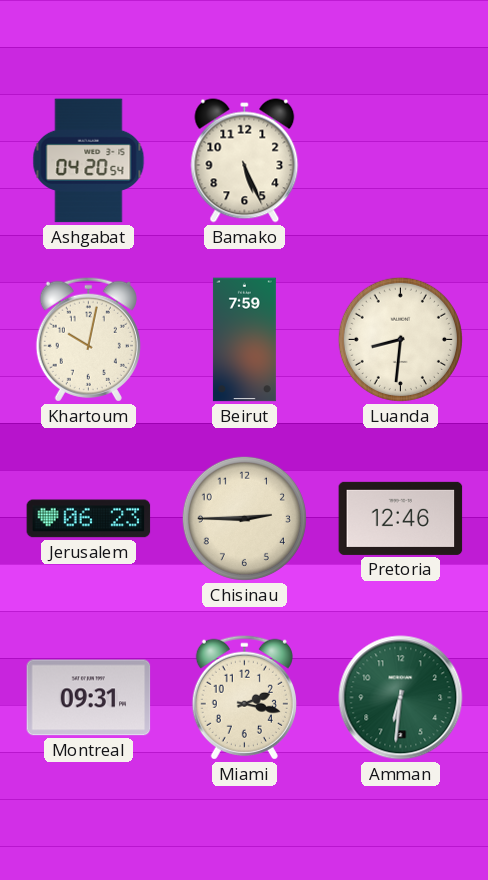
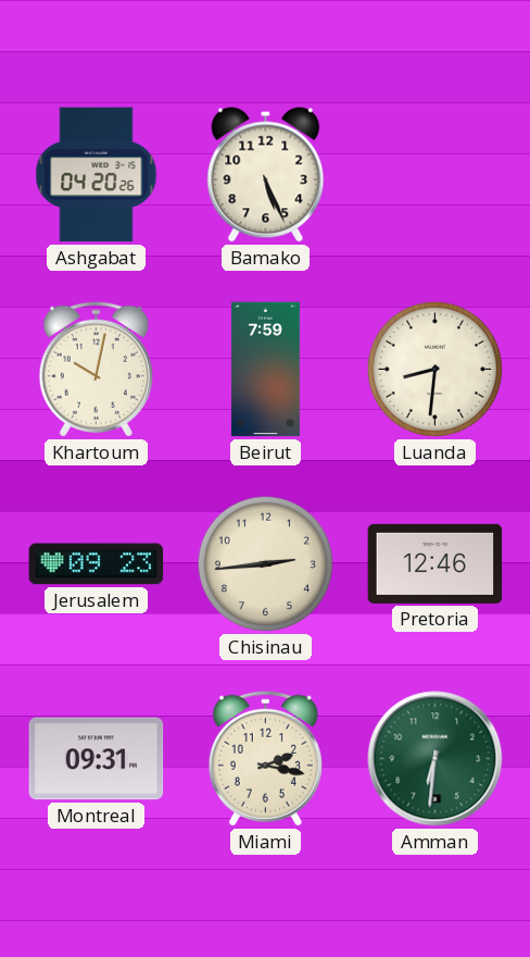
Ashgabat: 04:20:54 -> 04:20:26 (97, 175)
Jerusalem: 06:23 -> 09:23 (97, 564)
Chisinau: 2:45 -> 2:44 (265, 563)
